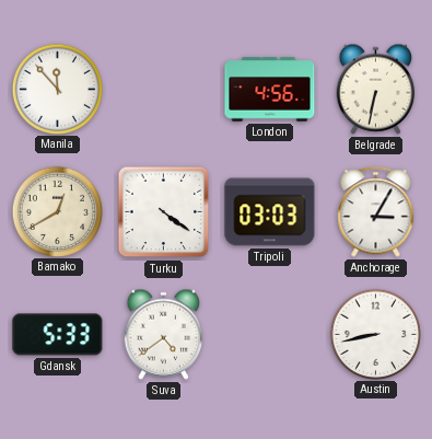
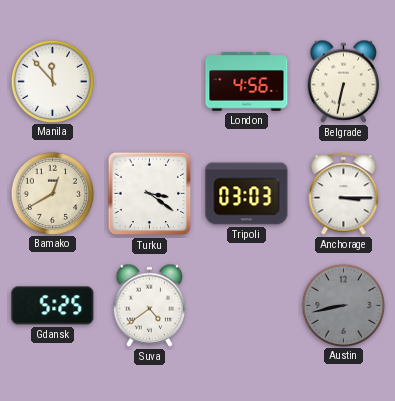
Turku: 4:21 -> 3:21 (150, 194)
Anchorage: 3:05 -> 3:15 (344, 194)
Gdansk: 5:33 -> 5:25 (53, 306)
Austin dial: white -> grey (343, 305)
